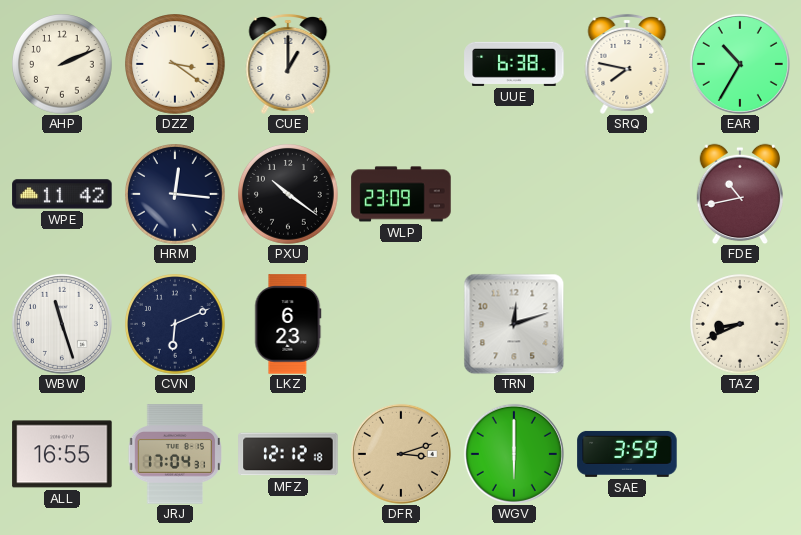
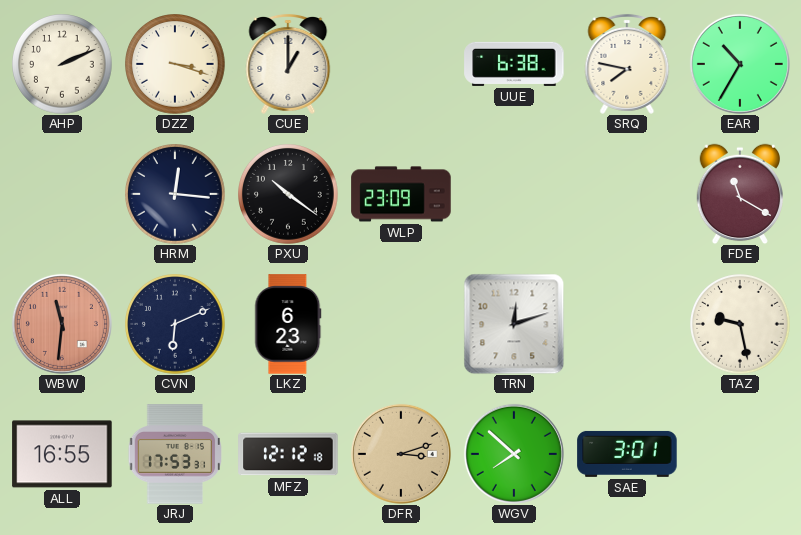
DZZ: 3:21 -> 3:18 (176, 65)
WPE: 11:42 -> none (62, 194)
FDE: 10:43 -> 11:20 (739, 194)
WBW: 11:27 -> 11:31 (62, 324)
WBW dial: white -> salmon (62, 324)
TAZ: 8:41 -> 9:28 (741, 325)
JRJ: 17:04 -> 17:53 (175, 454)
WGV: 6:00 -> 7:52 (514, 454)
SAE: 3:59 -> 3:01 (627, 454)
